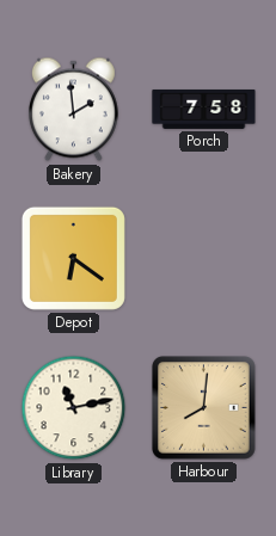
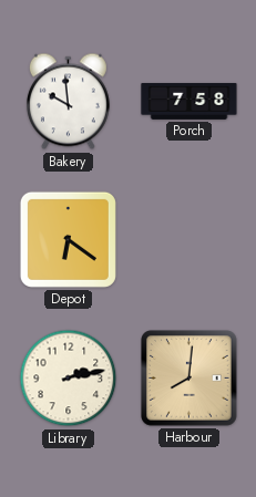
Bakery: 1:59 -> 9:59 (68, 102)
Library: 11:13 -> 2:13 (69, 379)
